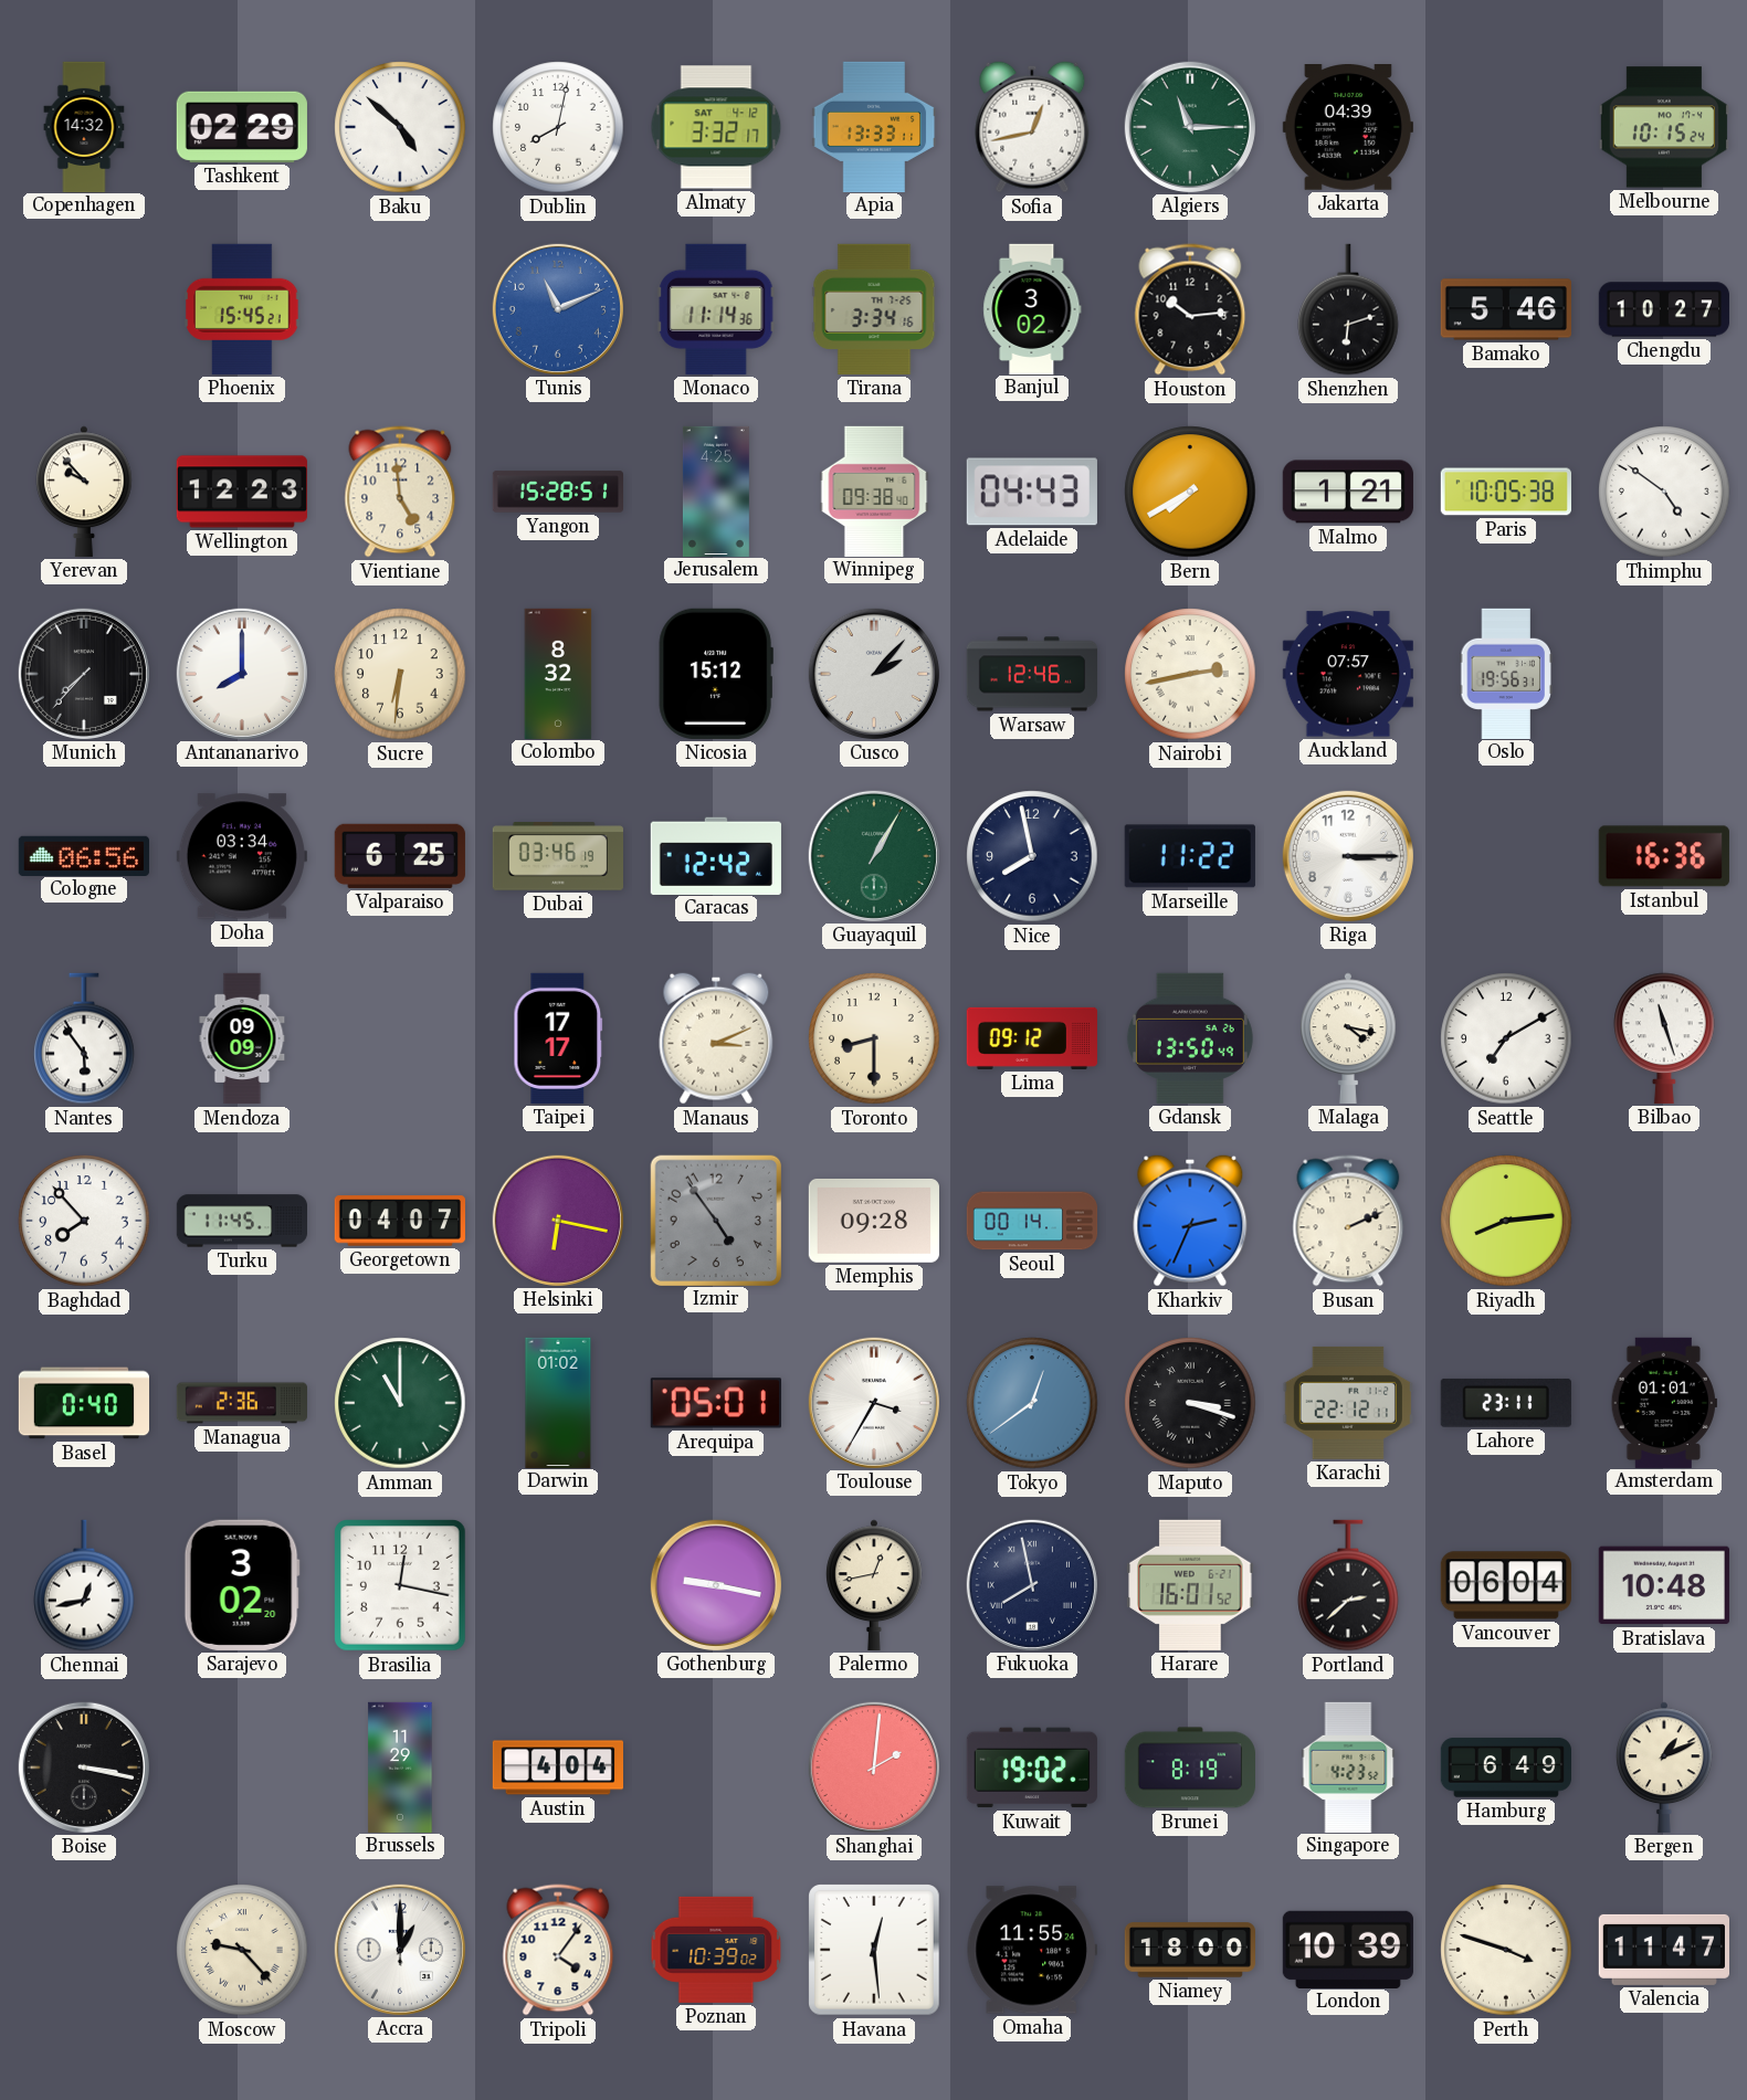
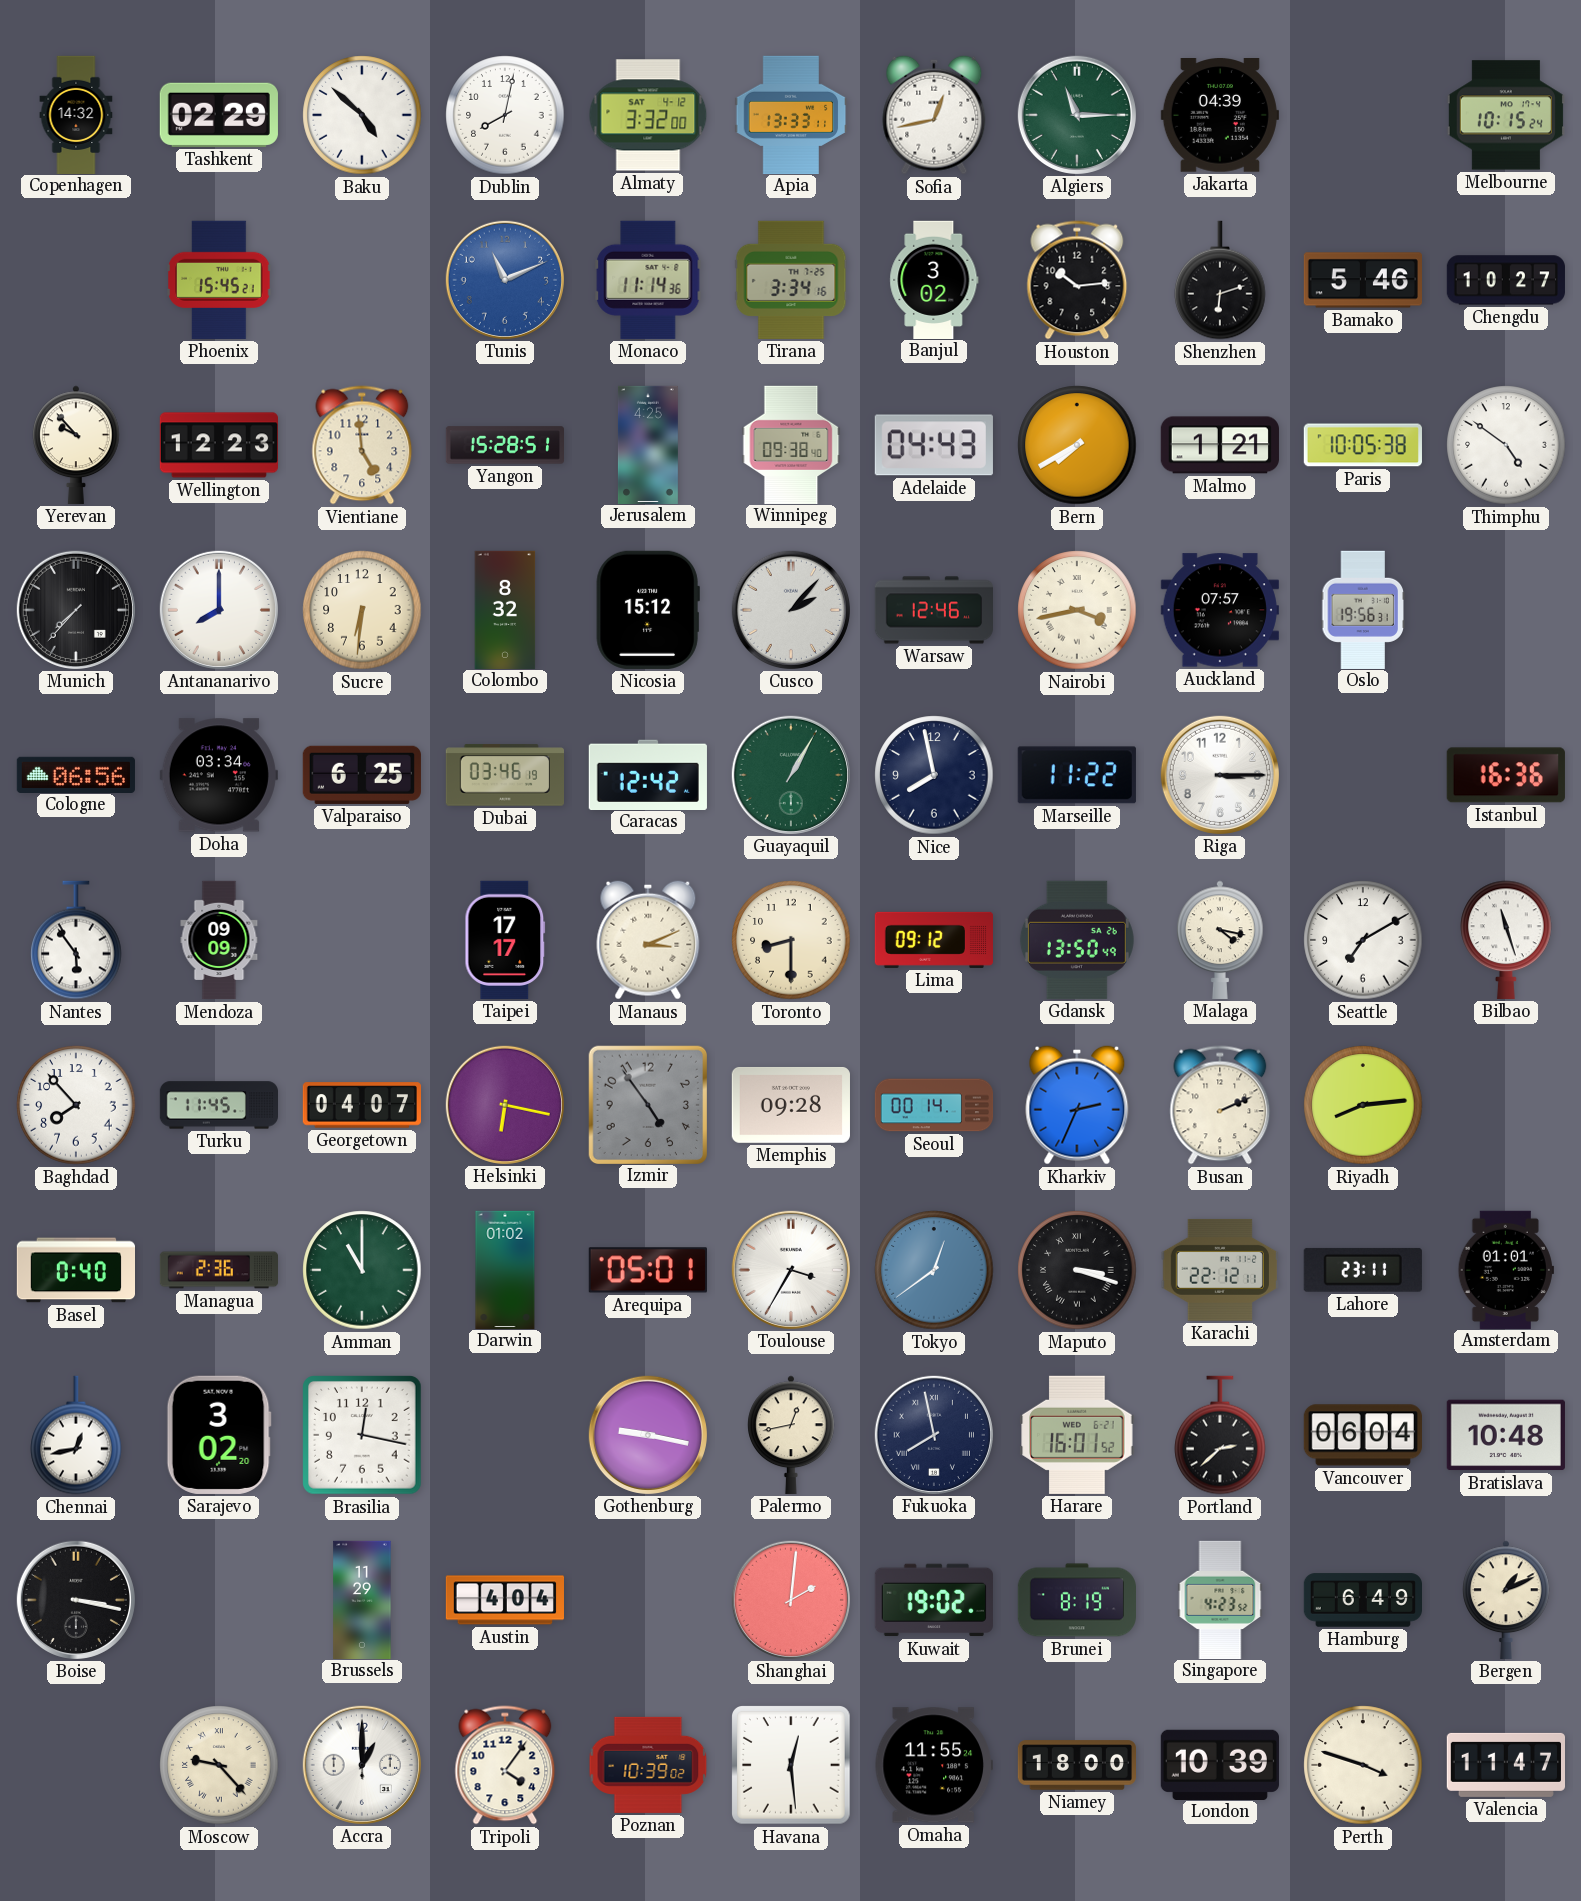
Almaty: 3:32:17 -> 3:32:00 (648, 115)
Nairobi: 2:43 -> 3:43 (1077, 610)
